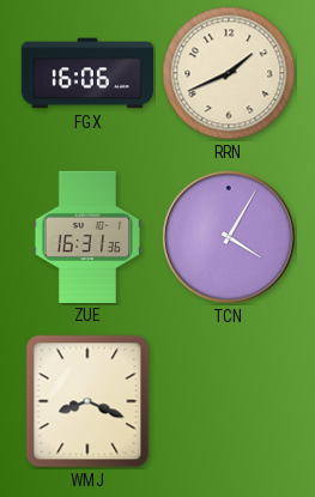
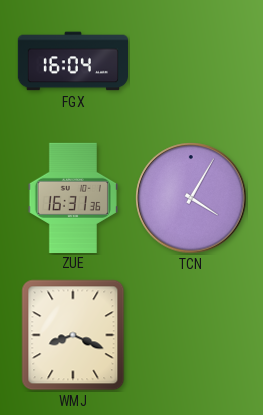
FGX: 16:06 -> 16:04 (72, 61)
RRN: 1:41 -> none (229, 73)
